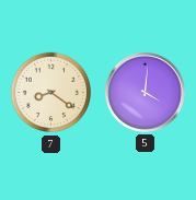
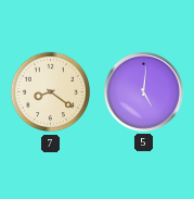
5: 4:01 -> 5:01 (144, 92)
